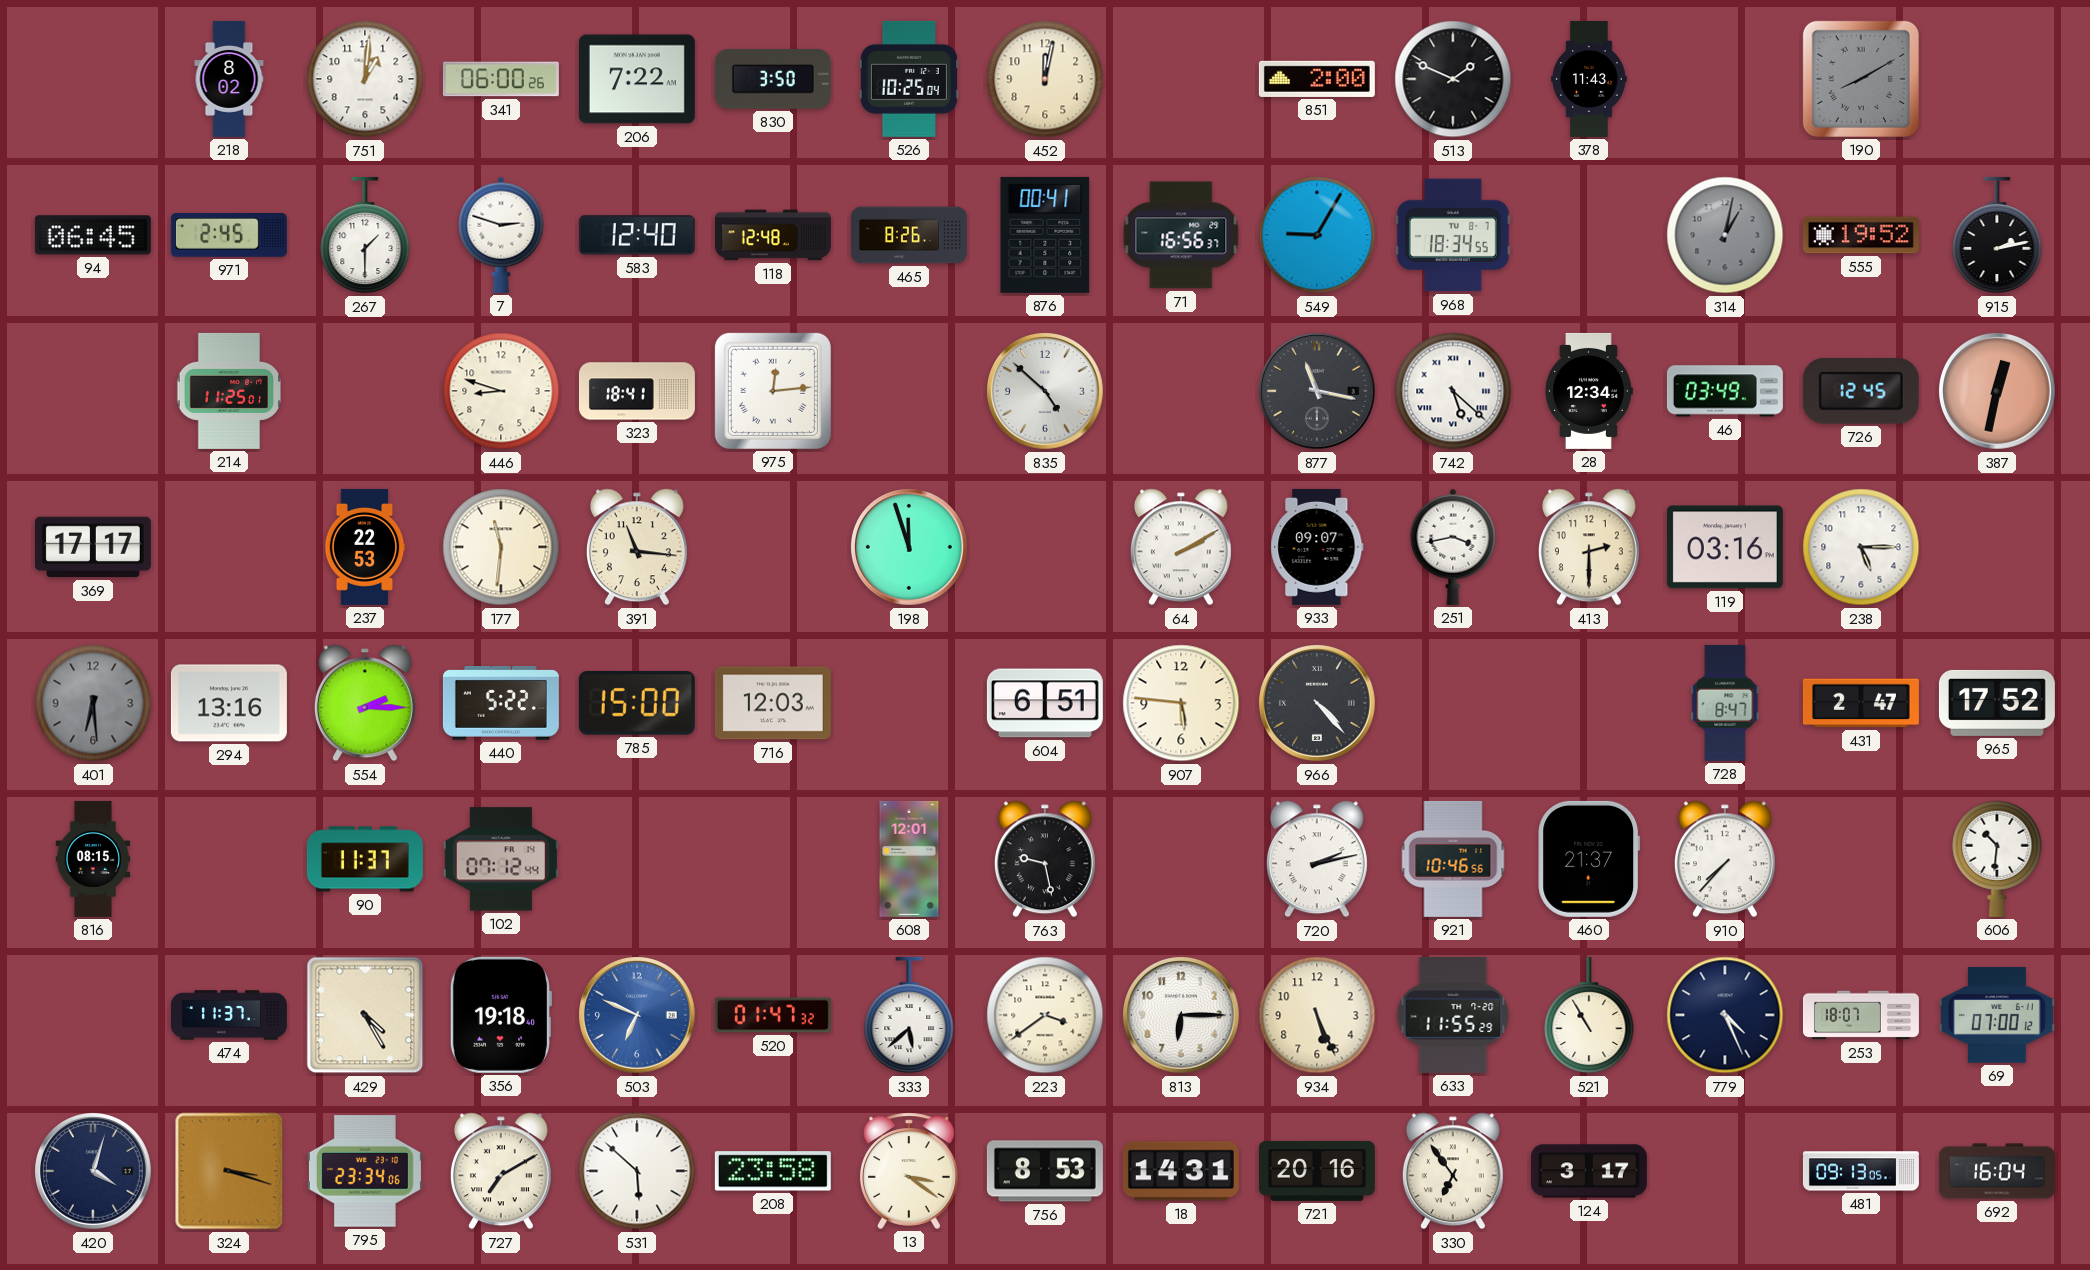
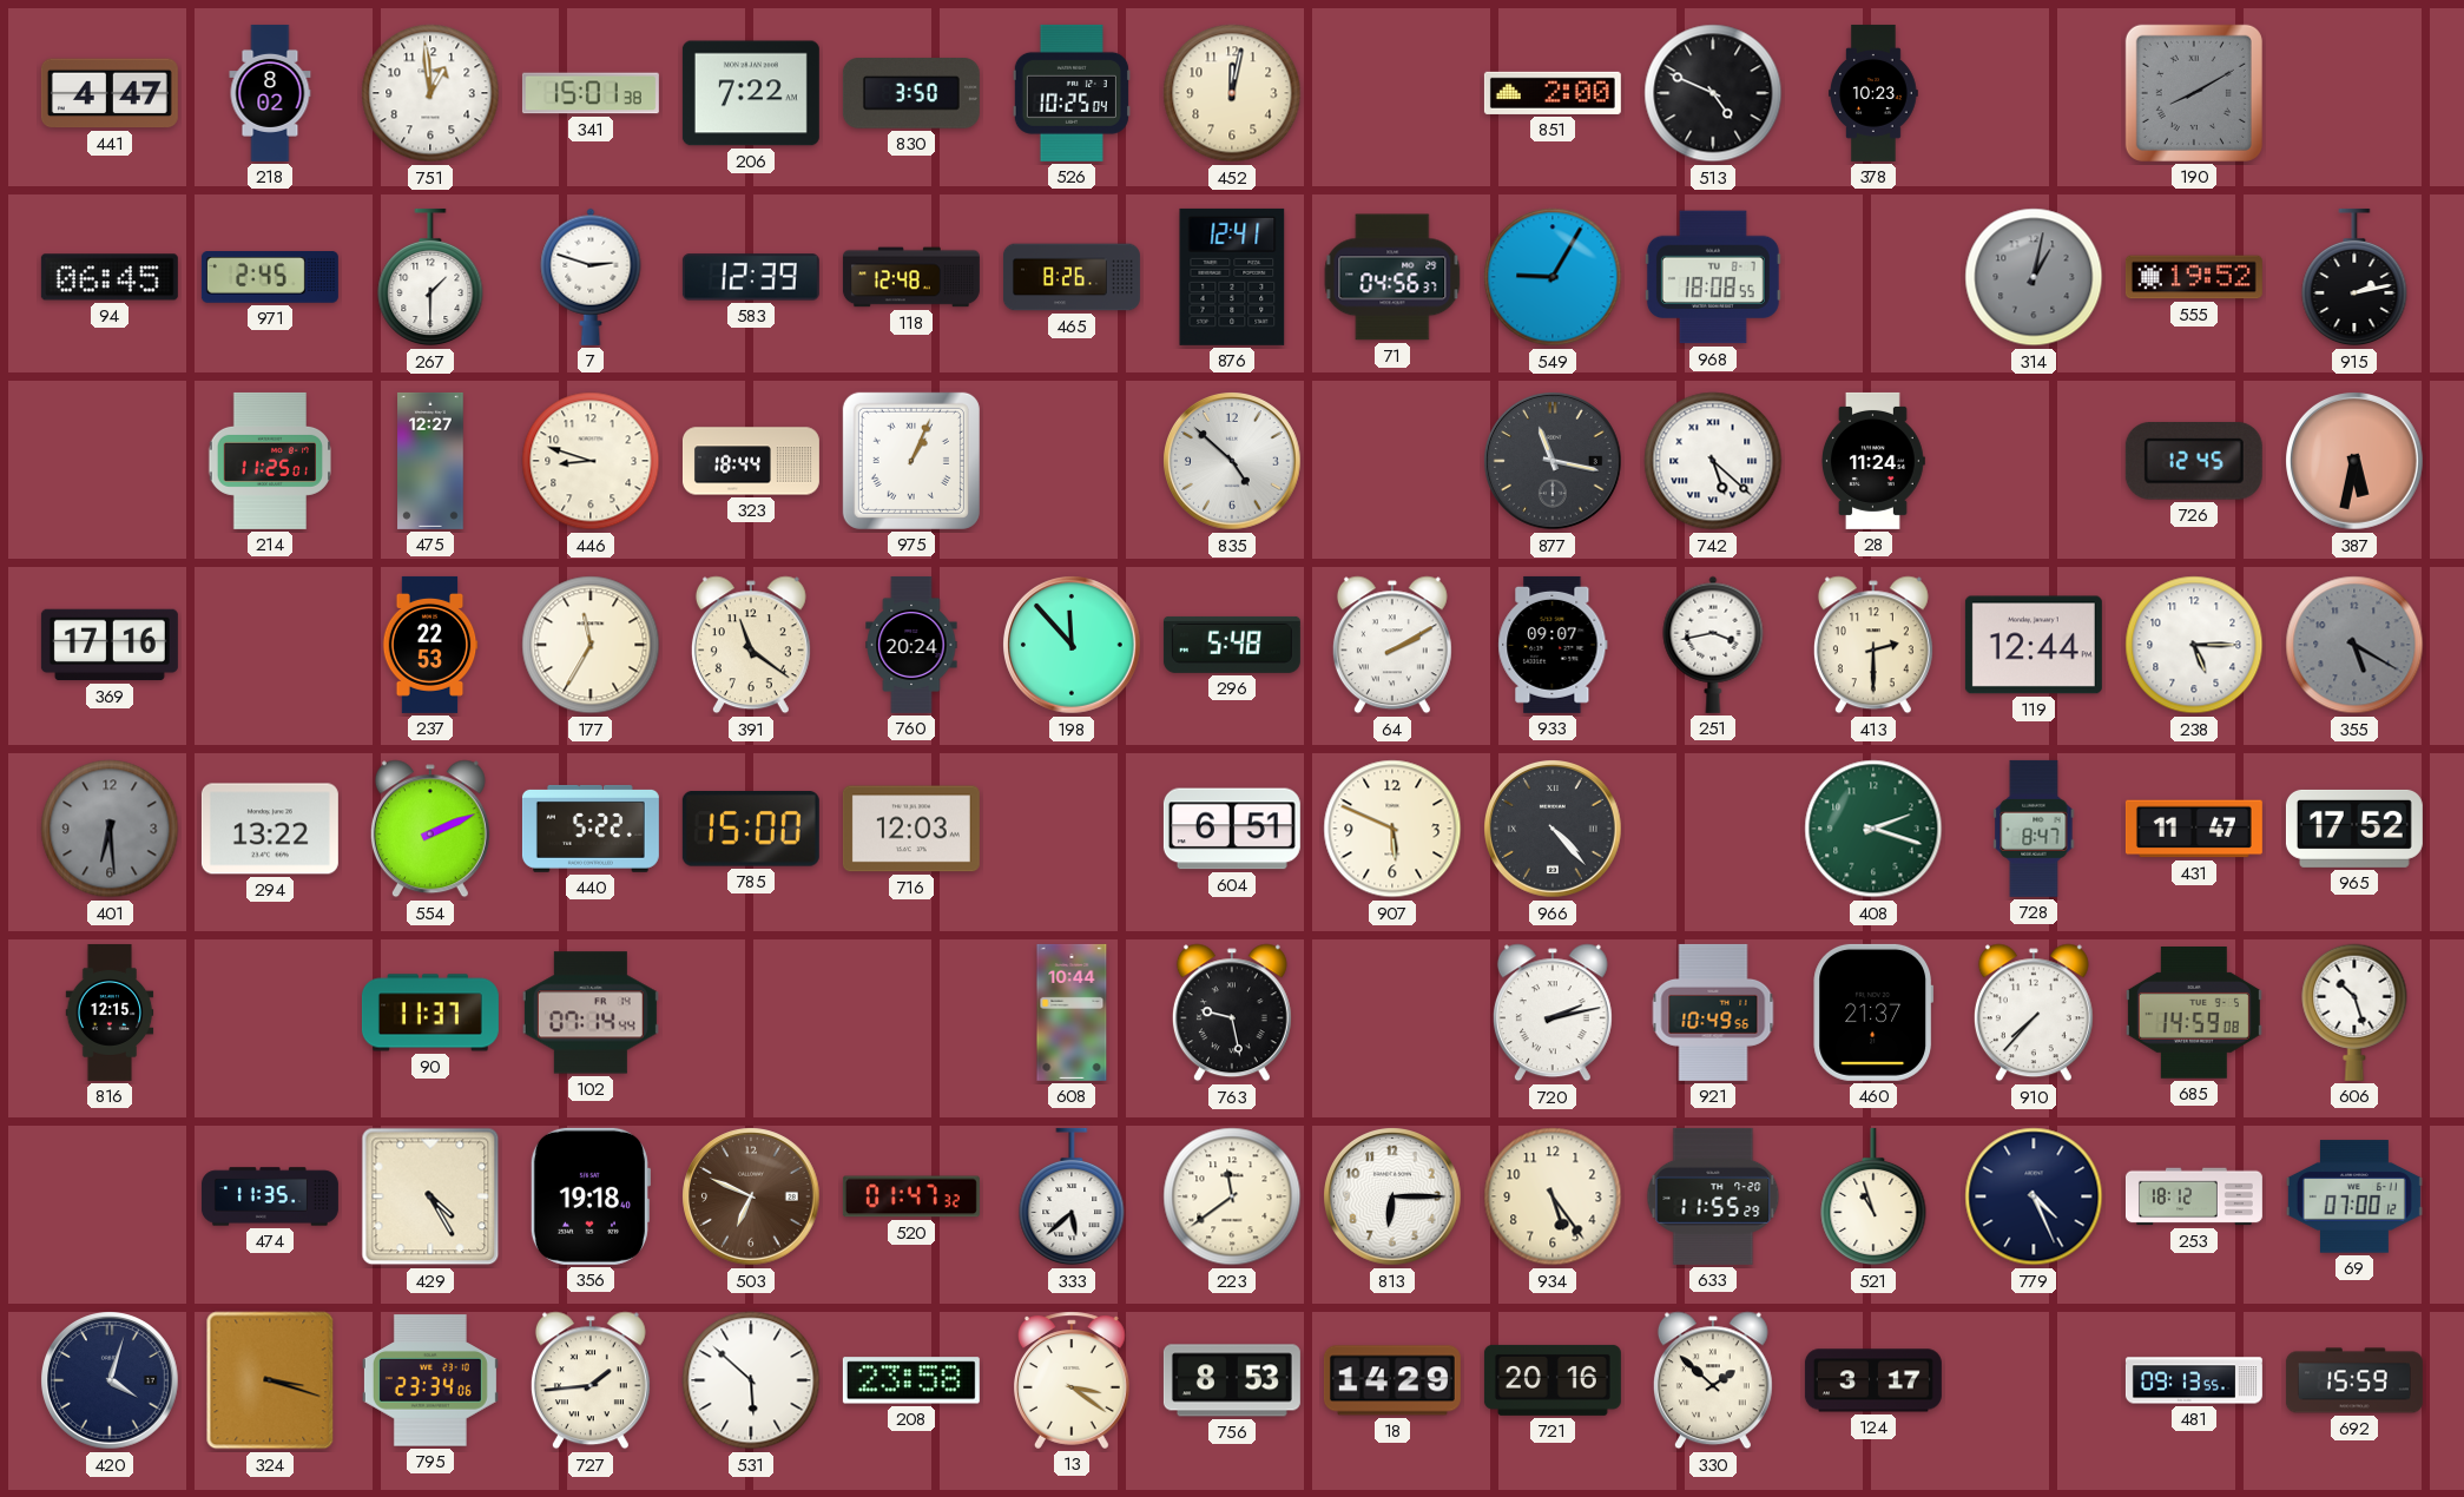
441: none -> 4:47 (110, 93)
751: 1:01 -> 12:59 (430, 93)
341: 06:00 -> 15:01 (591, 93)
513: 1:49 -> 4:49 (1713, 93)
378: 11:43 -> 10:23 (1875, 93)
583: 12:40 -> 12:39 (751, 277)
876: 00:41 -> 12:41 (1232, 277)
71: 16:56 -> 04:56 (1392, 277)
968: 18:34 -> 18:08 (1713, 277)
475: none -> 12:27 (430, 461)
323: 18:41 -> 18:44 (751, 461)
975: 12:14 -> 1:04 (911, 461)
28: 12:34 -> 11:24 (1873, 461)
46: 03:49 -> none (1725, 391)
387: 12:32 -> 5:32 (2356, 462)
369: 17:17 -> 17:16 (110, 645)
177: 11:31 -> 11:35 (591, 645)
391: 11:16 -> 11:21 (751, 645)
760: none -> 20:24 (911, 645)
198: 11:57 -> 11:53 (1073, 646)
296: none -> 5:48 (1232, 645)
119: 03:16 -> 12:44 (2034, 645)
355: none -> 5:20 (2354, 645)
294: 13:16 -> 13:22 (270, 829)
554: 2:15 -> 2:11 (430, 829)
907: 5:46 -> 5:49 (1392, 829)
408: none -> 2:18 (1873, 829)
431: 2:47 -> 11:47 (2194, 829)
816: 08:15 -> 12:15 (110, 1013)
102: 07:12 -> 07:14 (591, 1013)
608: 12:01 -> 10:44 (1072, 1013)
921: 10:46 -> 10:49 (1713, 1013)
685: none -> 14:59 (2194, 1014)
606: 10:31 -> 10:27 (2354, 1013)
474: 11:37 -> 11:35 (270, 1196)
503 dial: blue -> brown (752, 1198)
223: 3:39 -> 11:39 (1232, 1196)
934: 5:26 -> 5:24 (1553, 1196)
521: 10:55 -> 10:57 (1873, 1196)
253: 18:07 -> 18:12 (2194, 1196)
727: 7:10 -> 1:44 (591, 1380)
18: 14:31 -> 14:29 (1392, 1380)
330: 6:54 -> 1:52 (1713, 1380)
481: 09:13:05 -> 09:13:55 (2194, 1380)
692: 16:04 -> 15:59 (2354, 1380)
